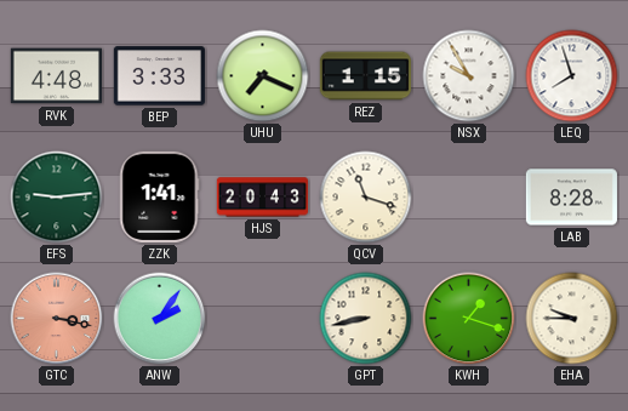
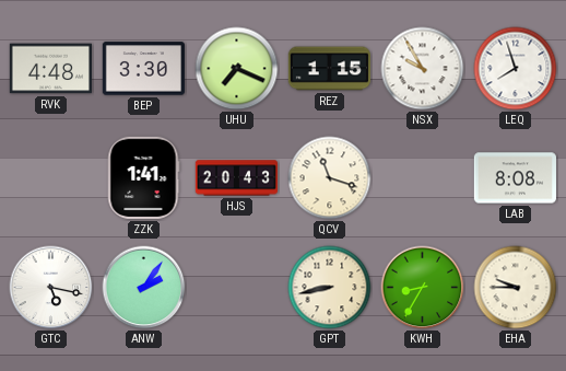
BEP: 3:33 -> 3:30 (143, 69)
EFS: 9:14 -> none (57, 198)
LAB: 8:28 -> 8:08 (515, 178)
GTC: 3:17 -> 5:17 (51, 288)
GTC dial: salmon -> white (51, 288)
KWH: 1:18 -> 8:35 (423, 288)
